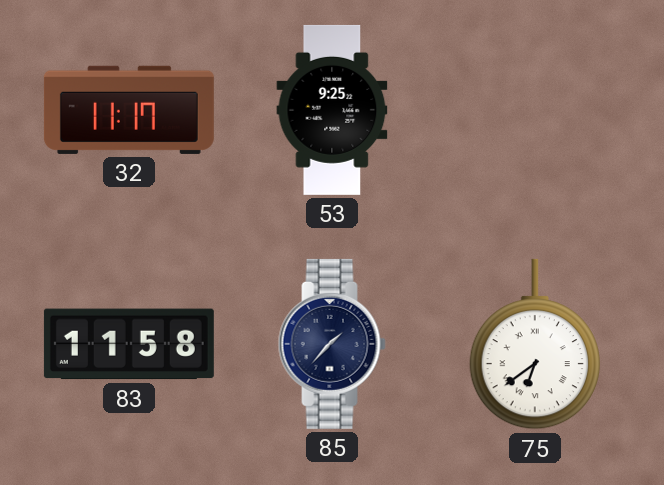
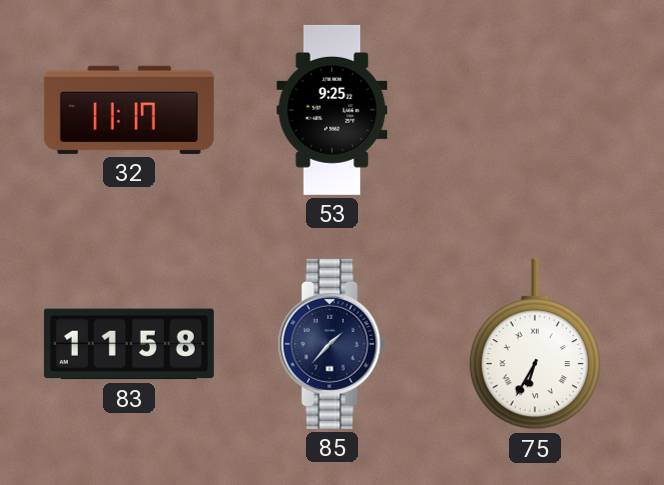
75: 6:39 -> 6:35 (534, 344)
